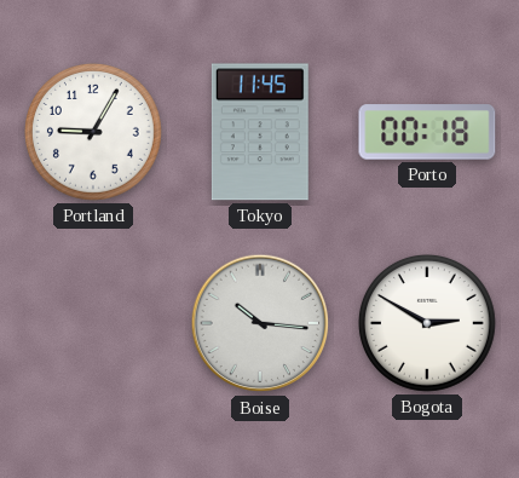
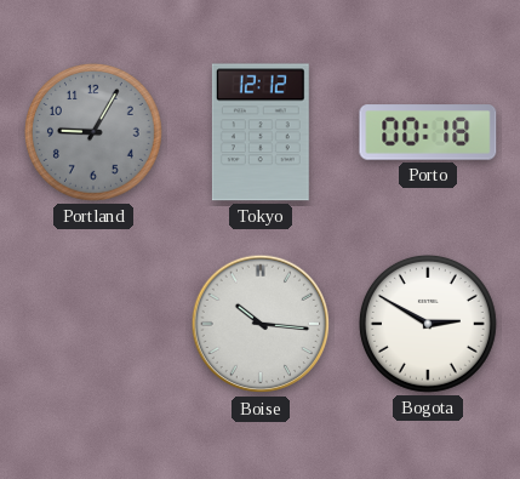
Portland dial: white -> grey (93, 132)
Tokyo: 11:45 -> 12:12 (261, 132)
